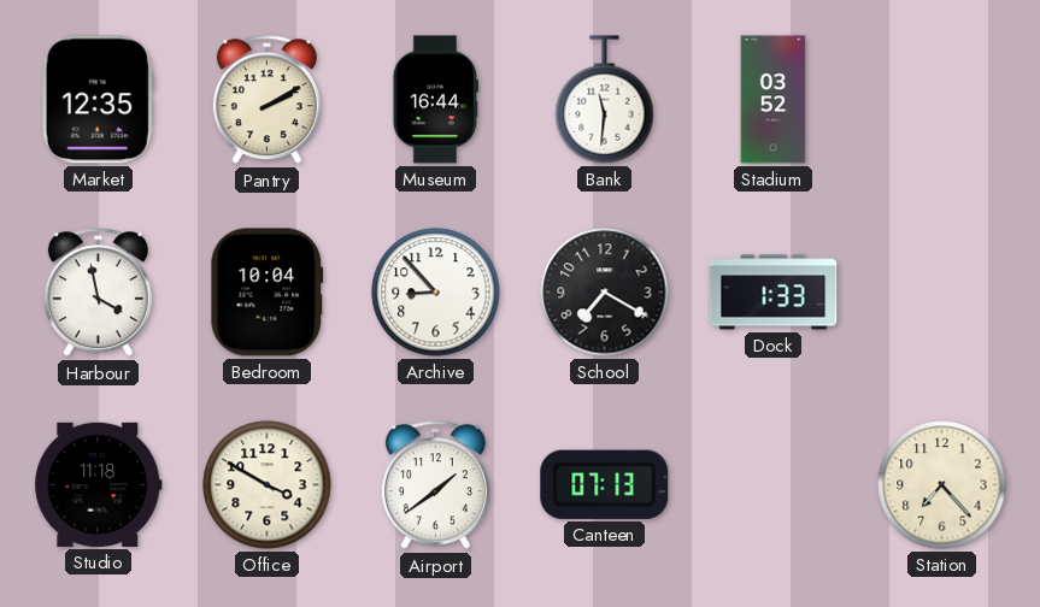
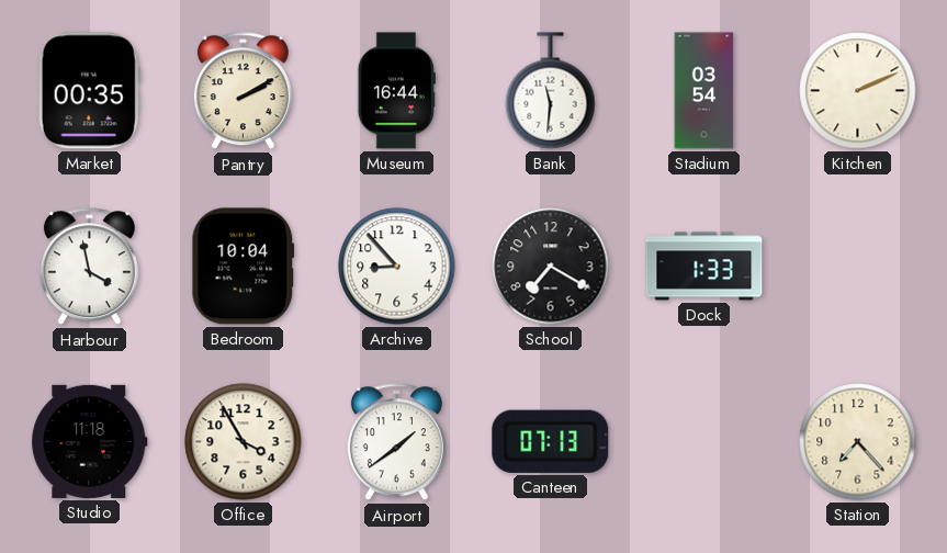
Market: 12:35 -> 00:35 (89, 91)
Stadium: 03:52 -> 03:54 (704, 91)
Kitchen: none -> 2:11 (858, 91)
Office: 3:50 -> 3:55 (244, 442)
